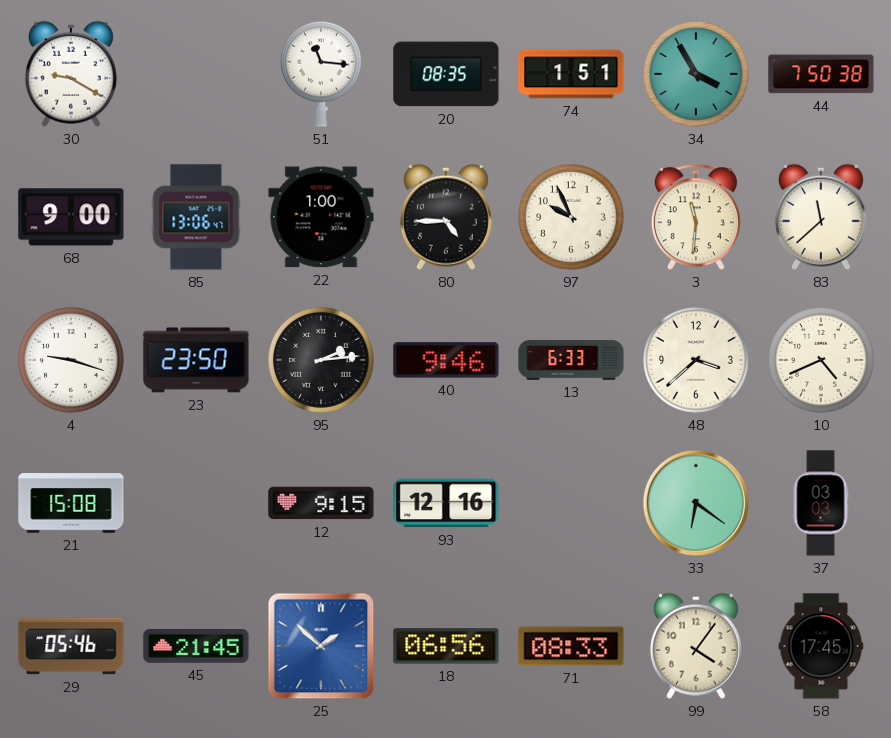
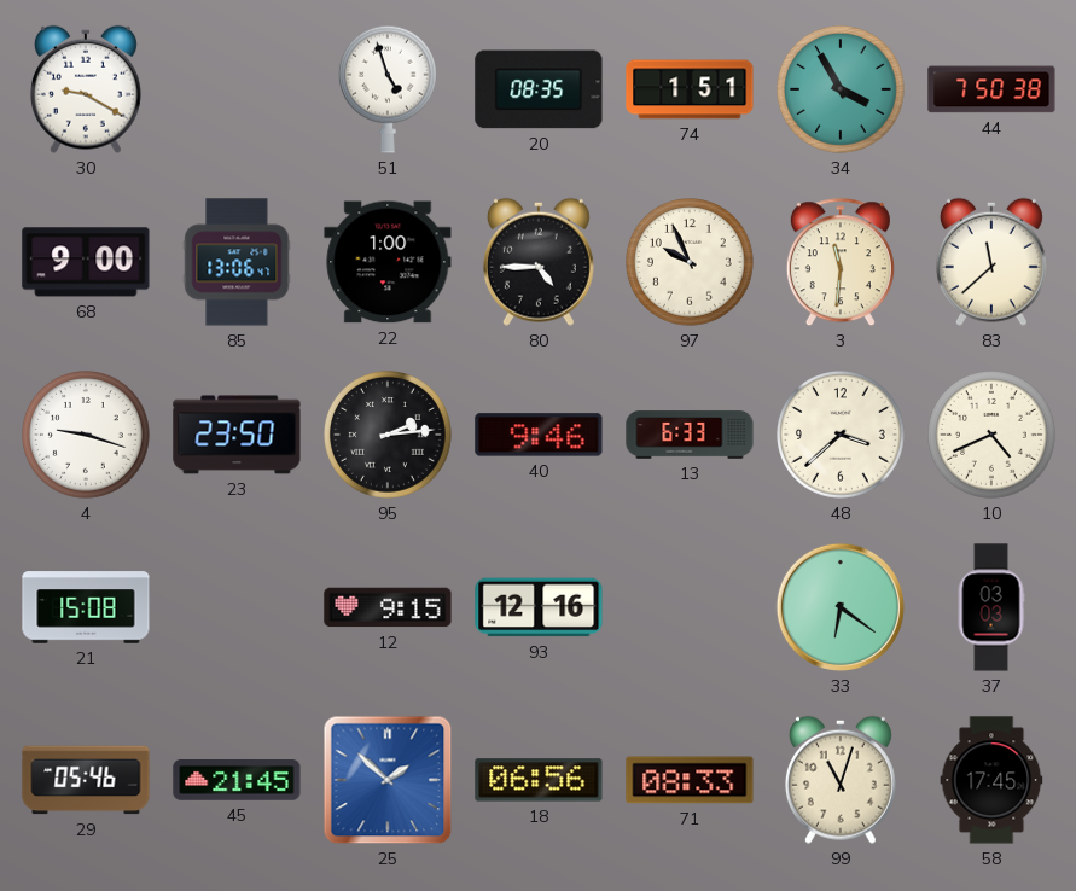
51: 11:16 -> 4:57 (388, 89)
99: 4:06 -> 11:03 (841, 780)
